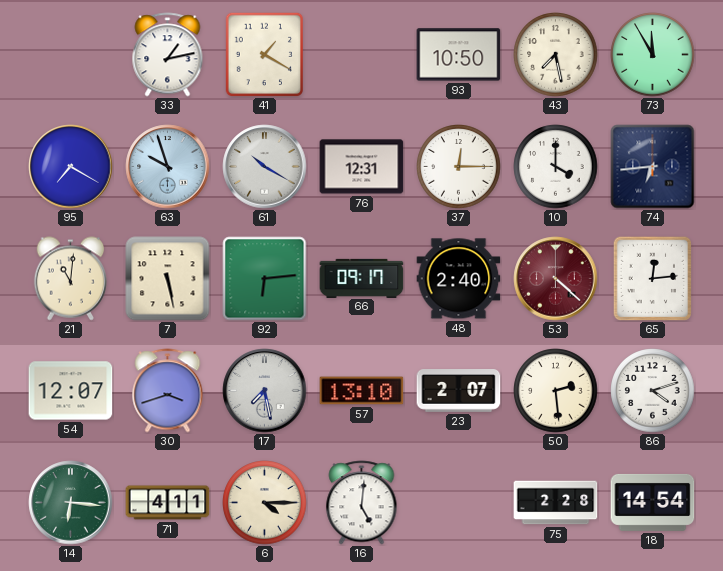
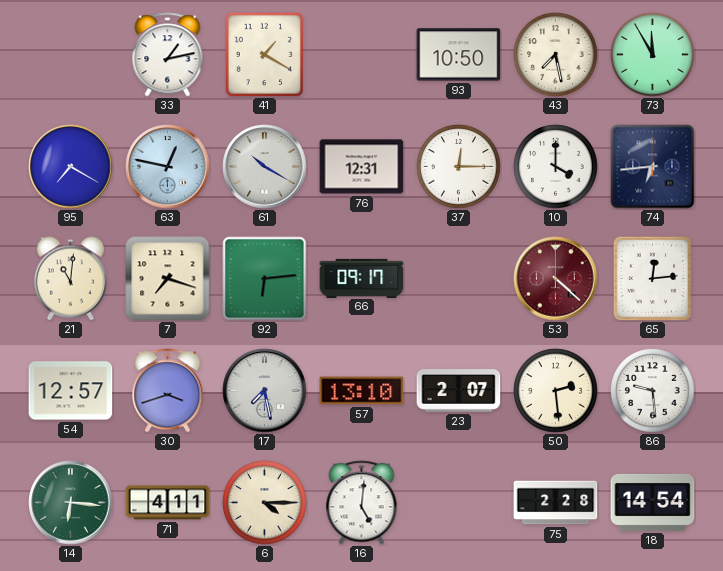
63: 9:57 -> 12:47 (168, 167)
7: 5:28 -> 7:18 (168, 279)
48: 2:40 -> none (459, 279)
54: 12:07 -> 12:57 (71, 391)
86: 4:12 -> 9:29 (653, 391)
